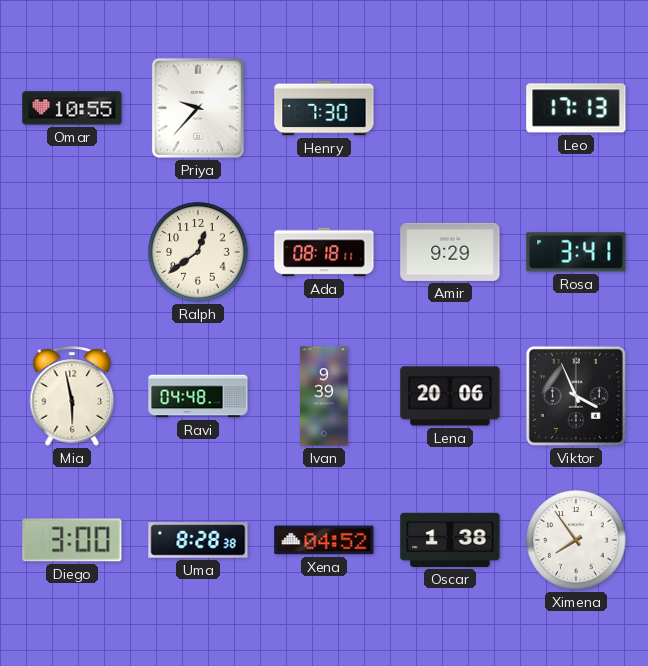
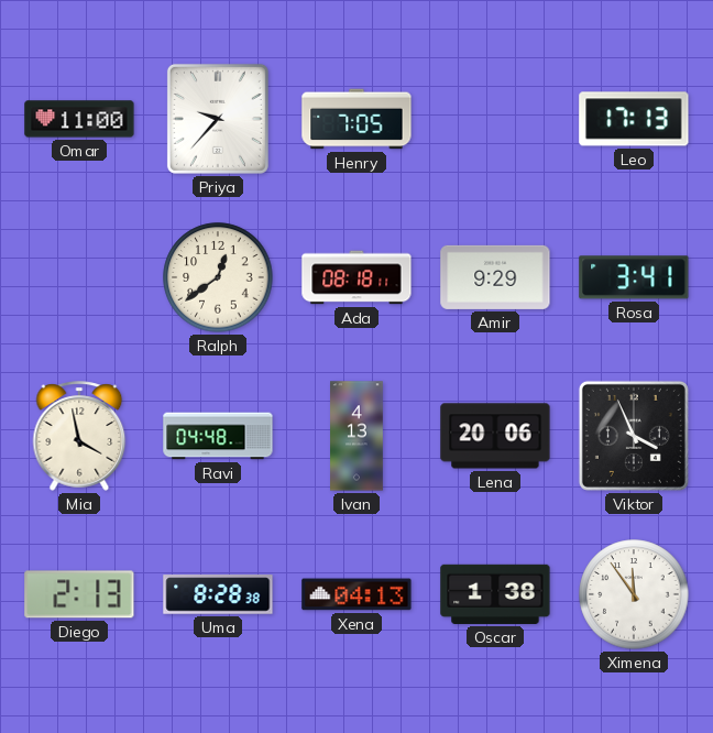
Omar: 10:55 -> 11:00 (79, 119)
Henry: 7:30 -> 7:05 (356, 119)
Mia: 5:58 -> 3:58 (79, 436)
Ivan: 9:39 -> 4:13 (358, 436)
Diego: 3:00 -> 2:13 (79, 594)
Xena: 04:52 -> 04:13 (356, 594)
Ximena: 7:54 -> 11:54 (634, 594)
